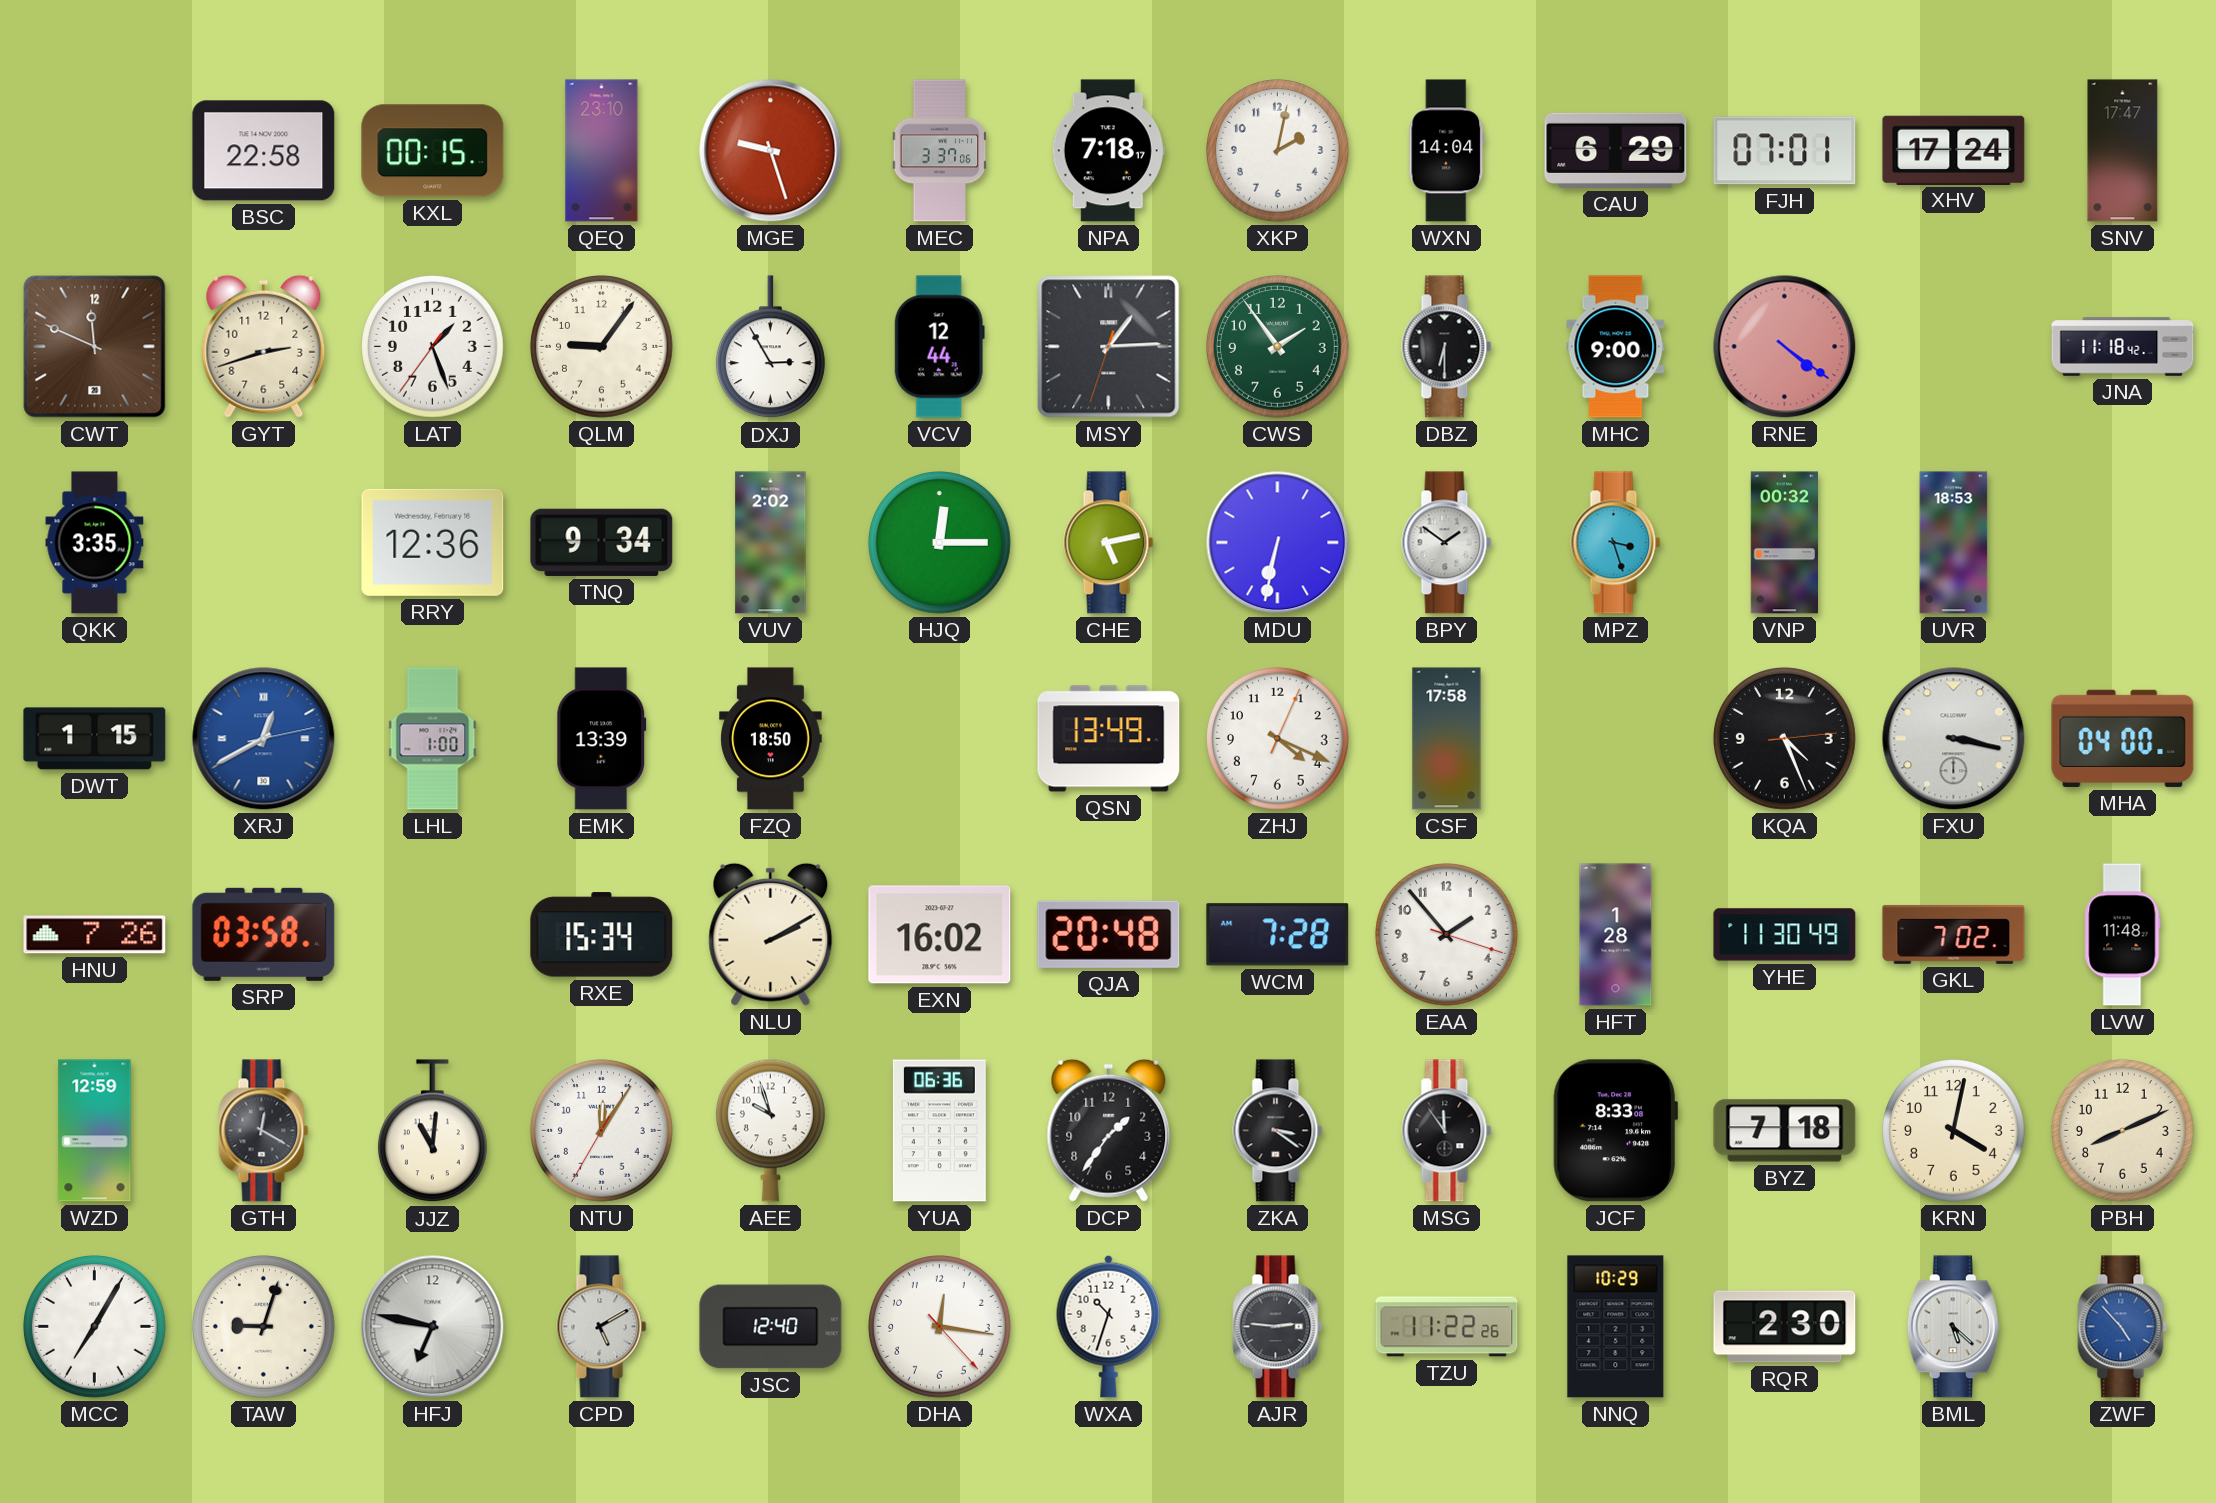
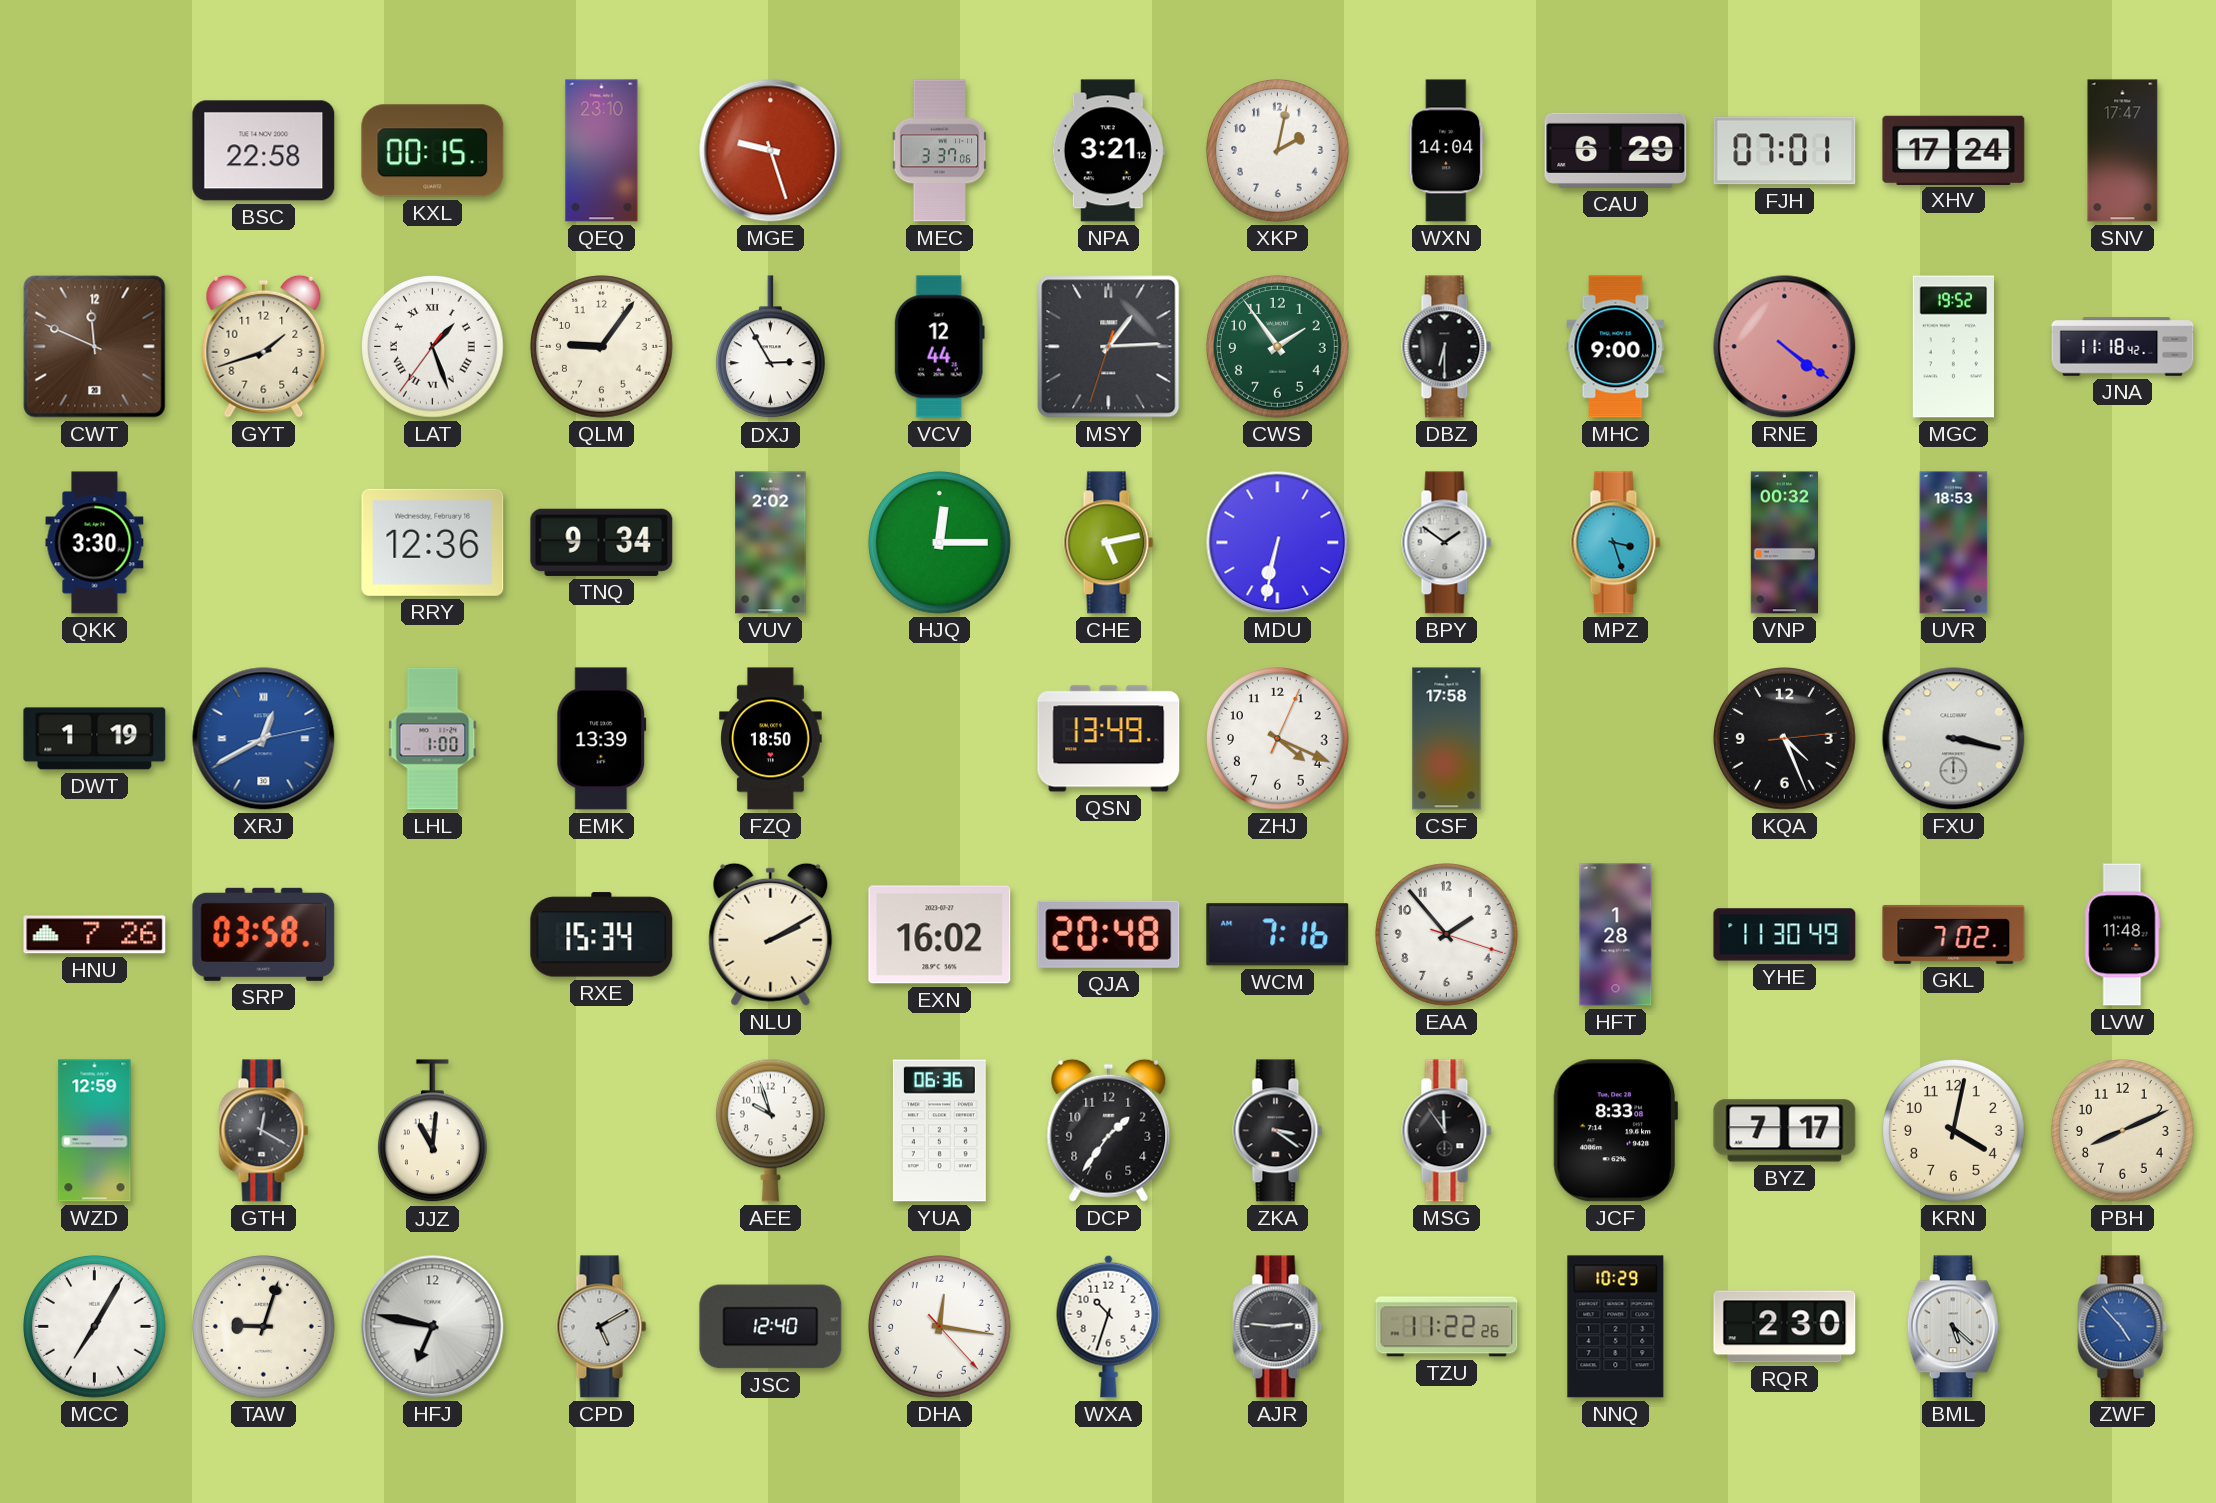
NPA: 7:18 -> 3:21 (1108, 151)
GYT: 2:42 -> 1:42 (264, 346)
LAT numerals: Arabic -> Roman (433, 347)
MGC: none -> 19:52 (1953, 347)
QKK: 3:35 -> 3:30 (95, 543)
DWT: 1:15 -> 1:19 (95, 739)
MHA: 04:00 -> none (2123, 738)
WCM: 7:28 -> 7:16 (1278, 935)
NTU: 12:05 -> none (602, 1131)
BYZ: 7:18 -> 7:17 (1785, 1131)
